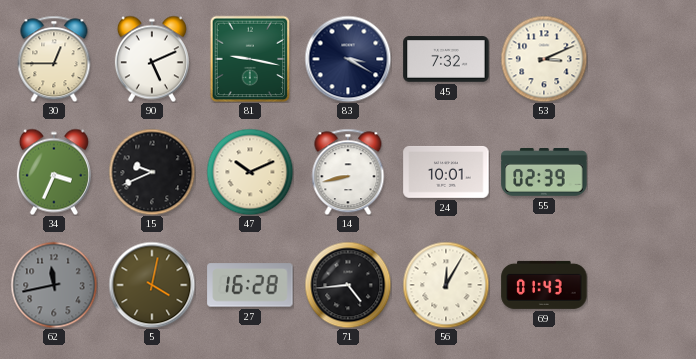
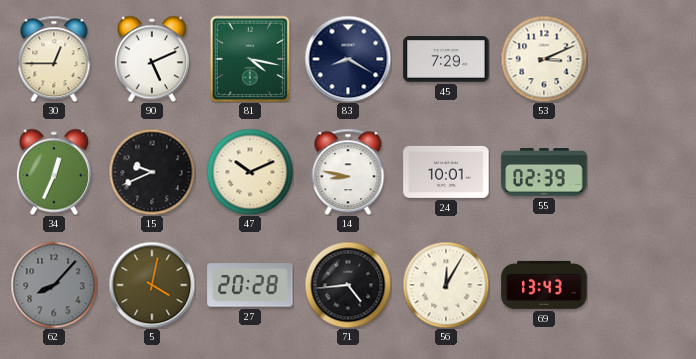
81: 9:17 -> 4:17 (250, 59)
83: 3:20 -> 8:20 (348, 59)
45: 7:32 -> 7:29 (446, 59)
34: 3:34 -> 12:34 (54, 172)
14: 8:43 -> 8:47 (348, 172)
62: 11:43 -> 8:07 (54, 285)
27: 16:28 -> 20:28 (250, 285)
69: 01:43 -> 13:43 (544, 285)
